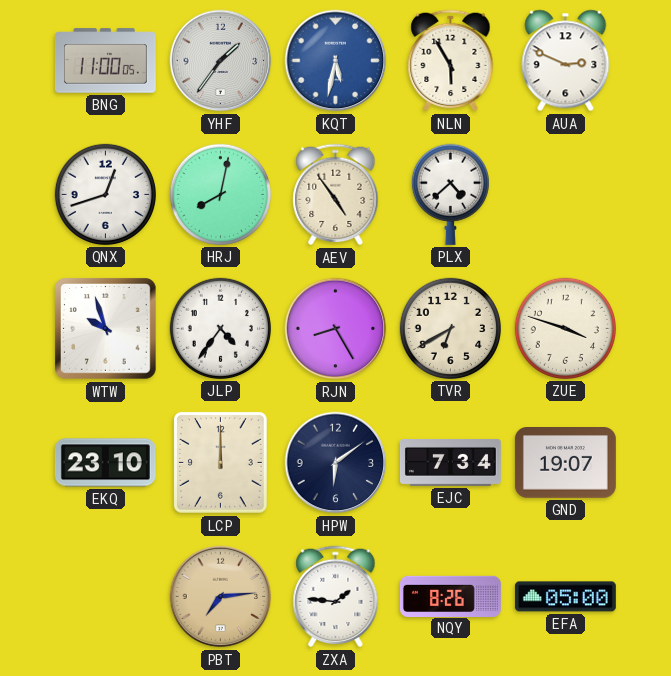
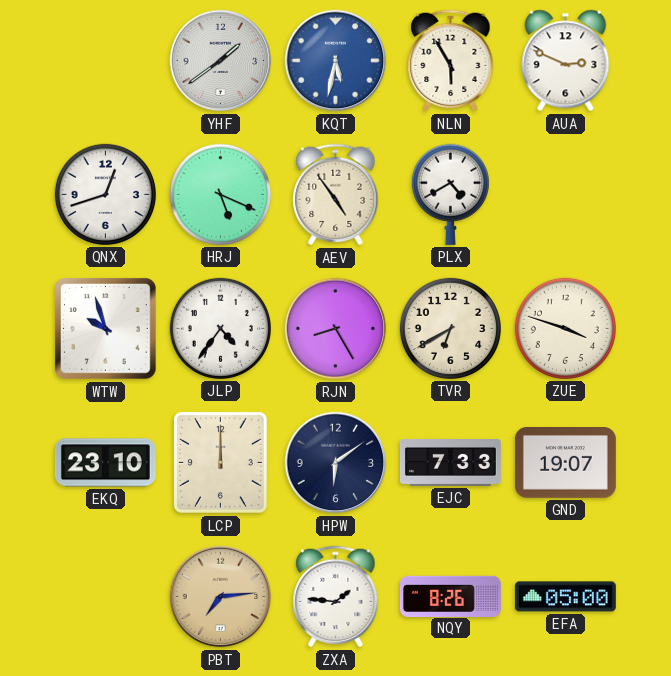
BNG: 11:00 -> none (105, 61)
YHF: 1:36 -> 1:39 (221, 61)
HRJ: 8:02 -> 5:19 (220, 194)
PLX: 4:38 -> 4:40 (450, 194)
EJC: 7:34 -> 7:33 (450, 463)
